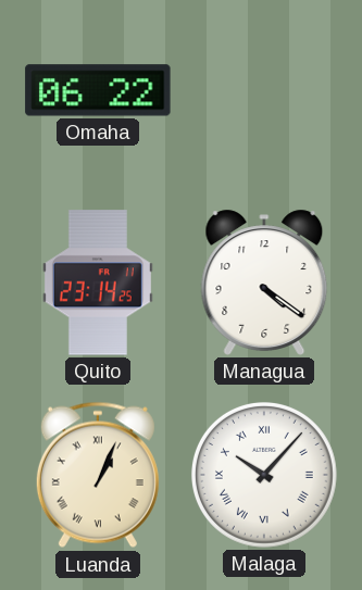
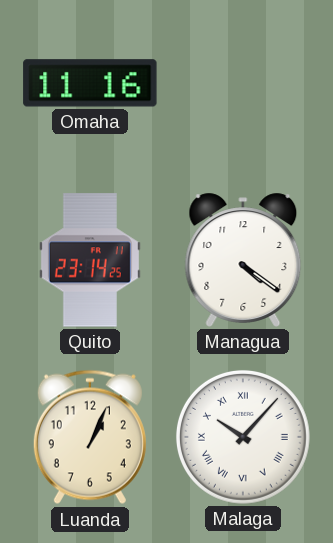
Omaha: 06:22 -> 11:16 (90, 83)
Luanda numerals: Roman -> Arabic (90, 437)
